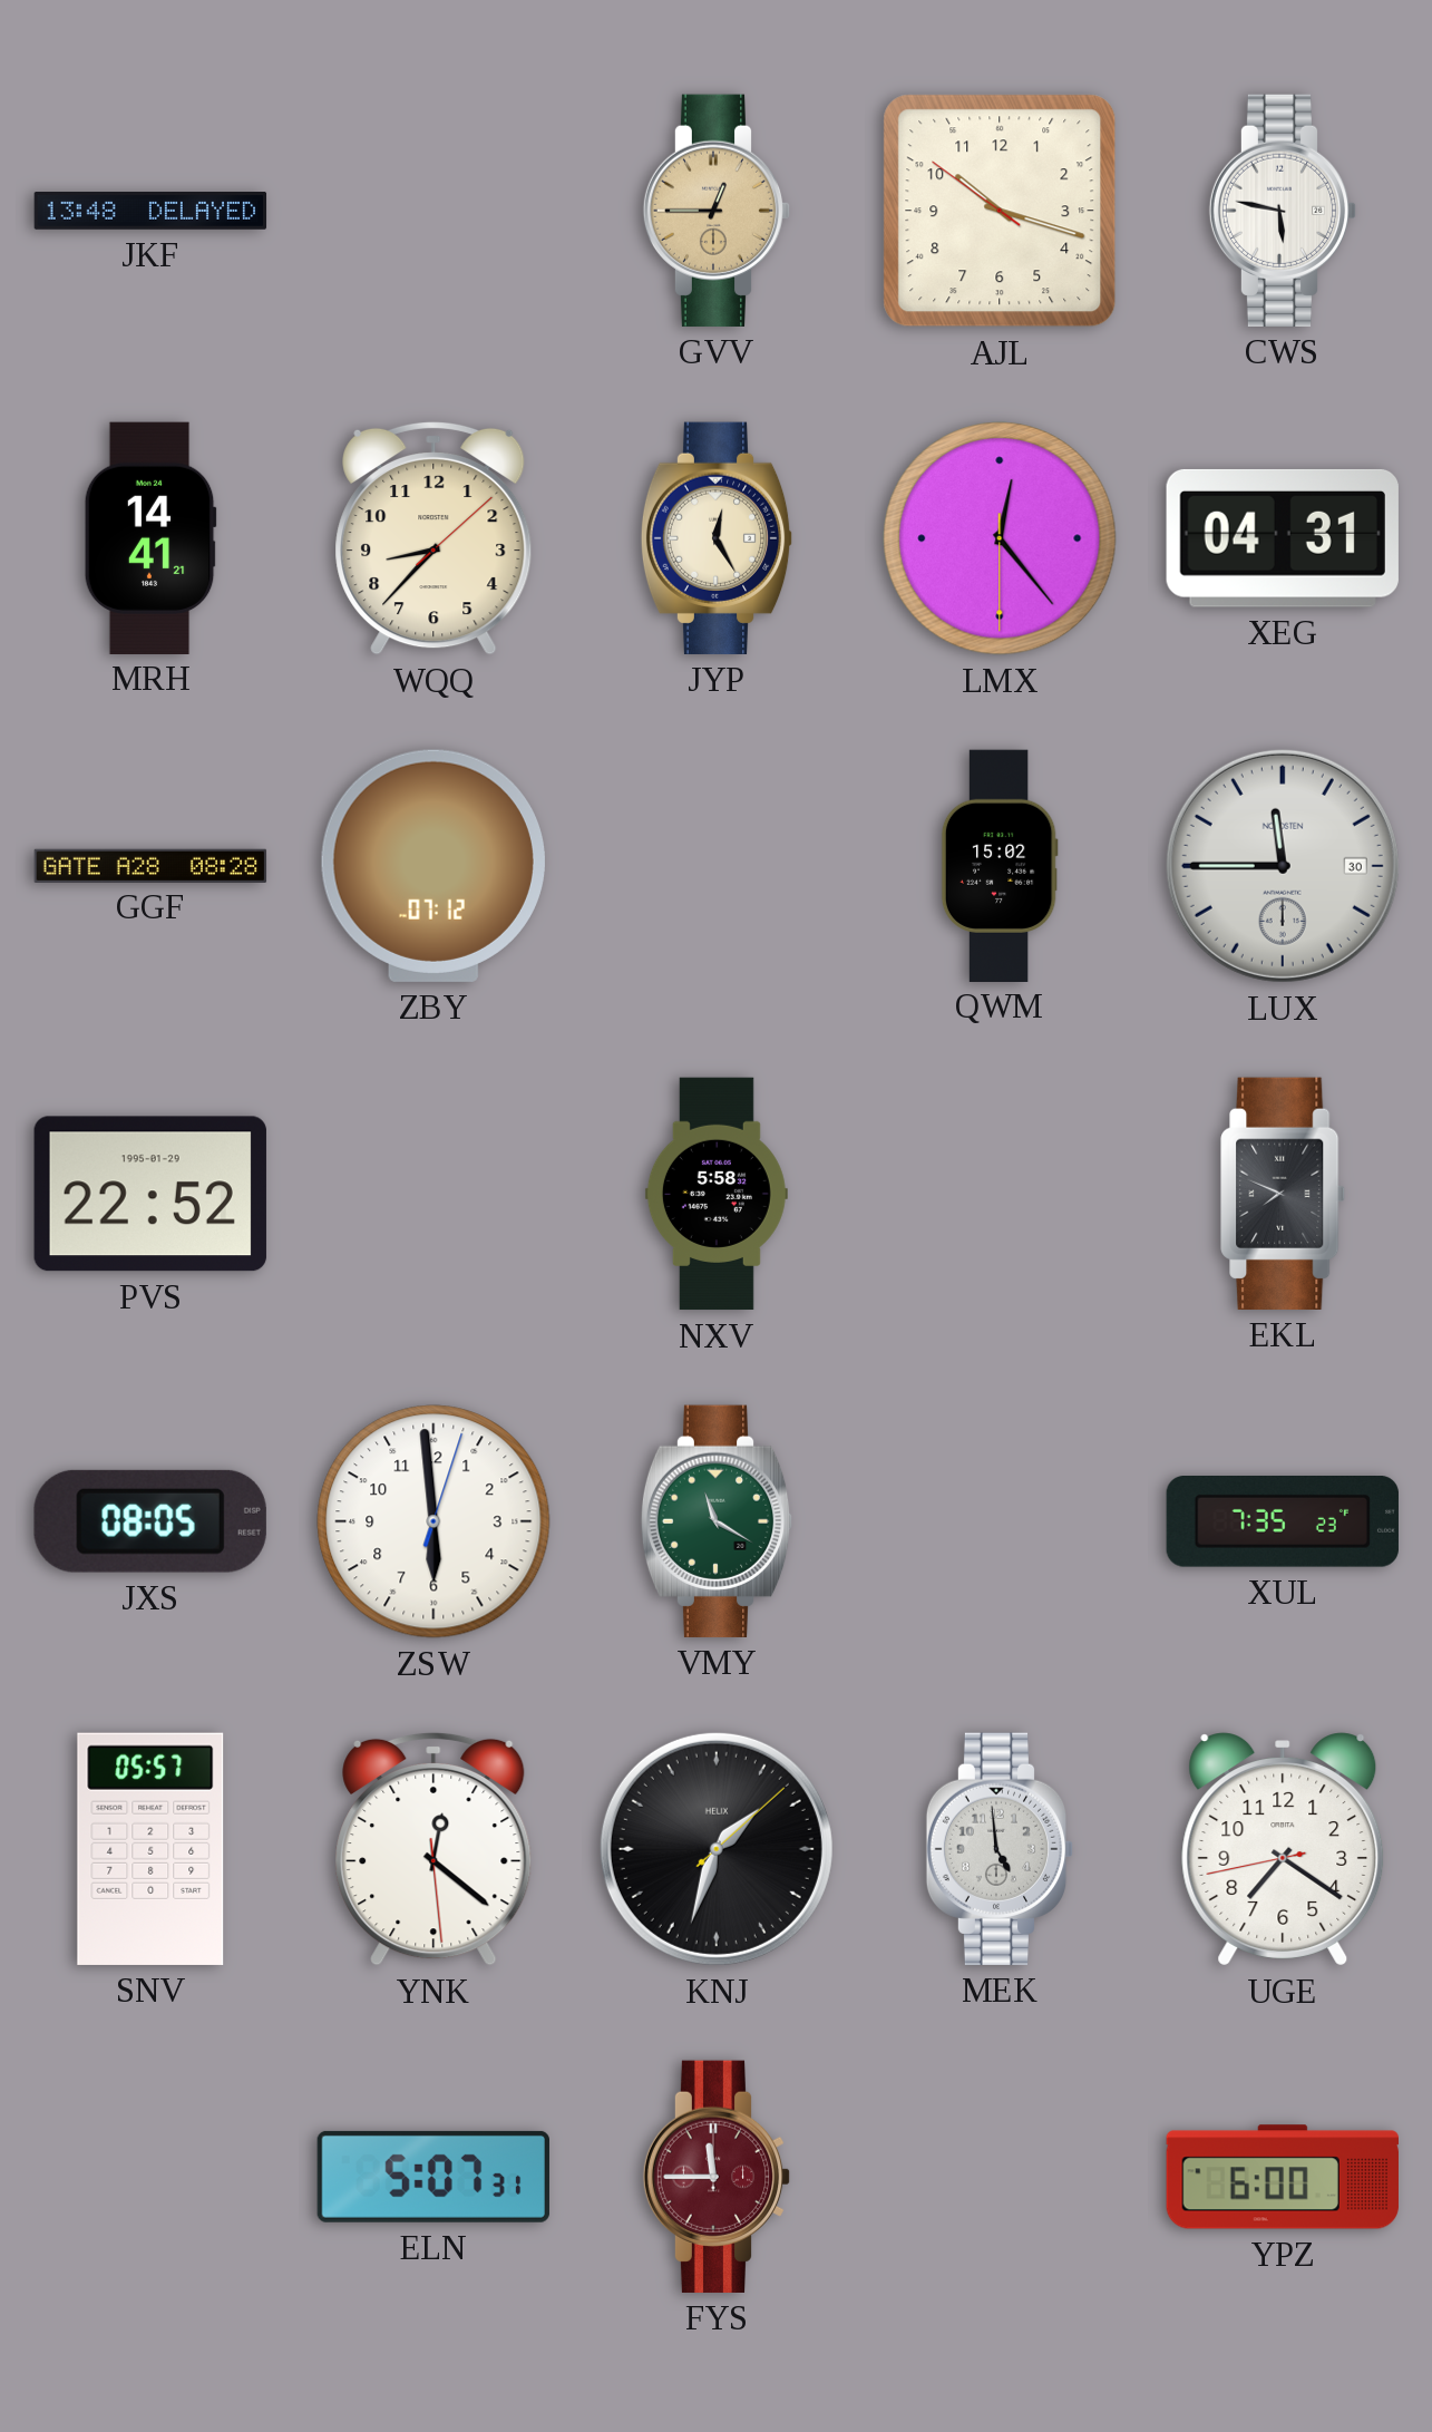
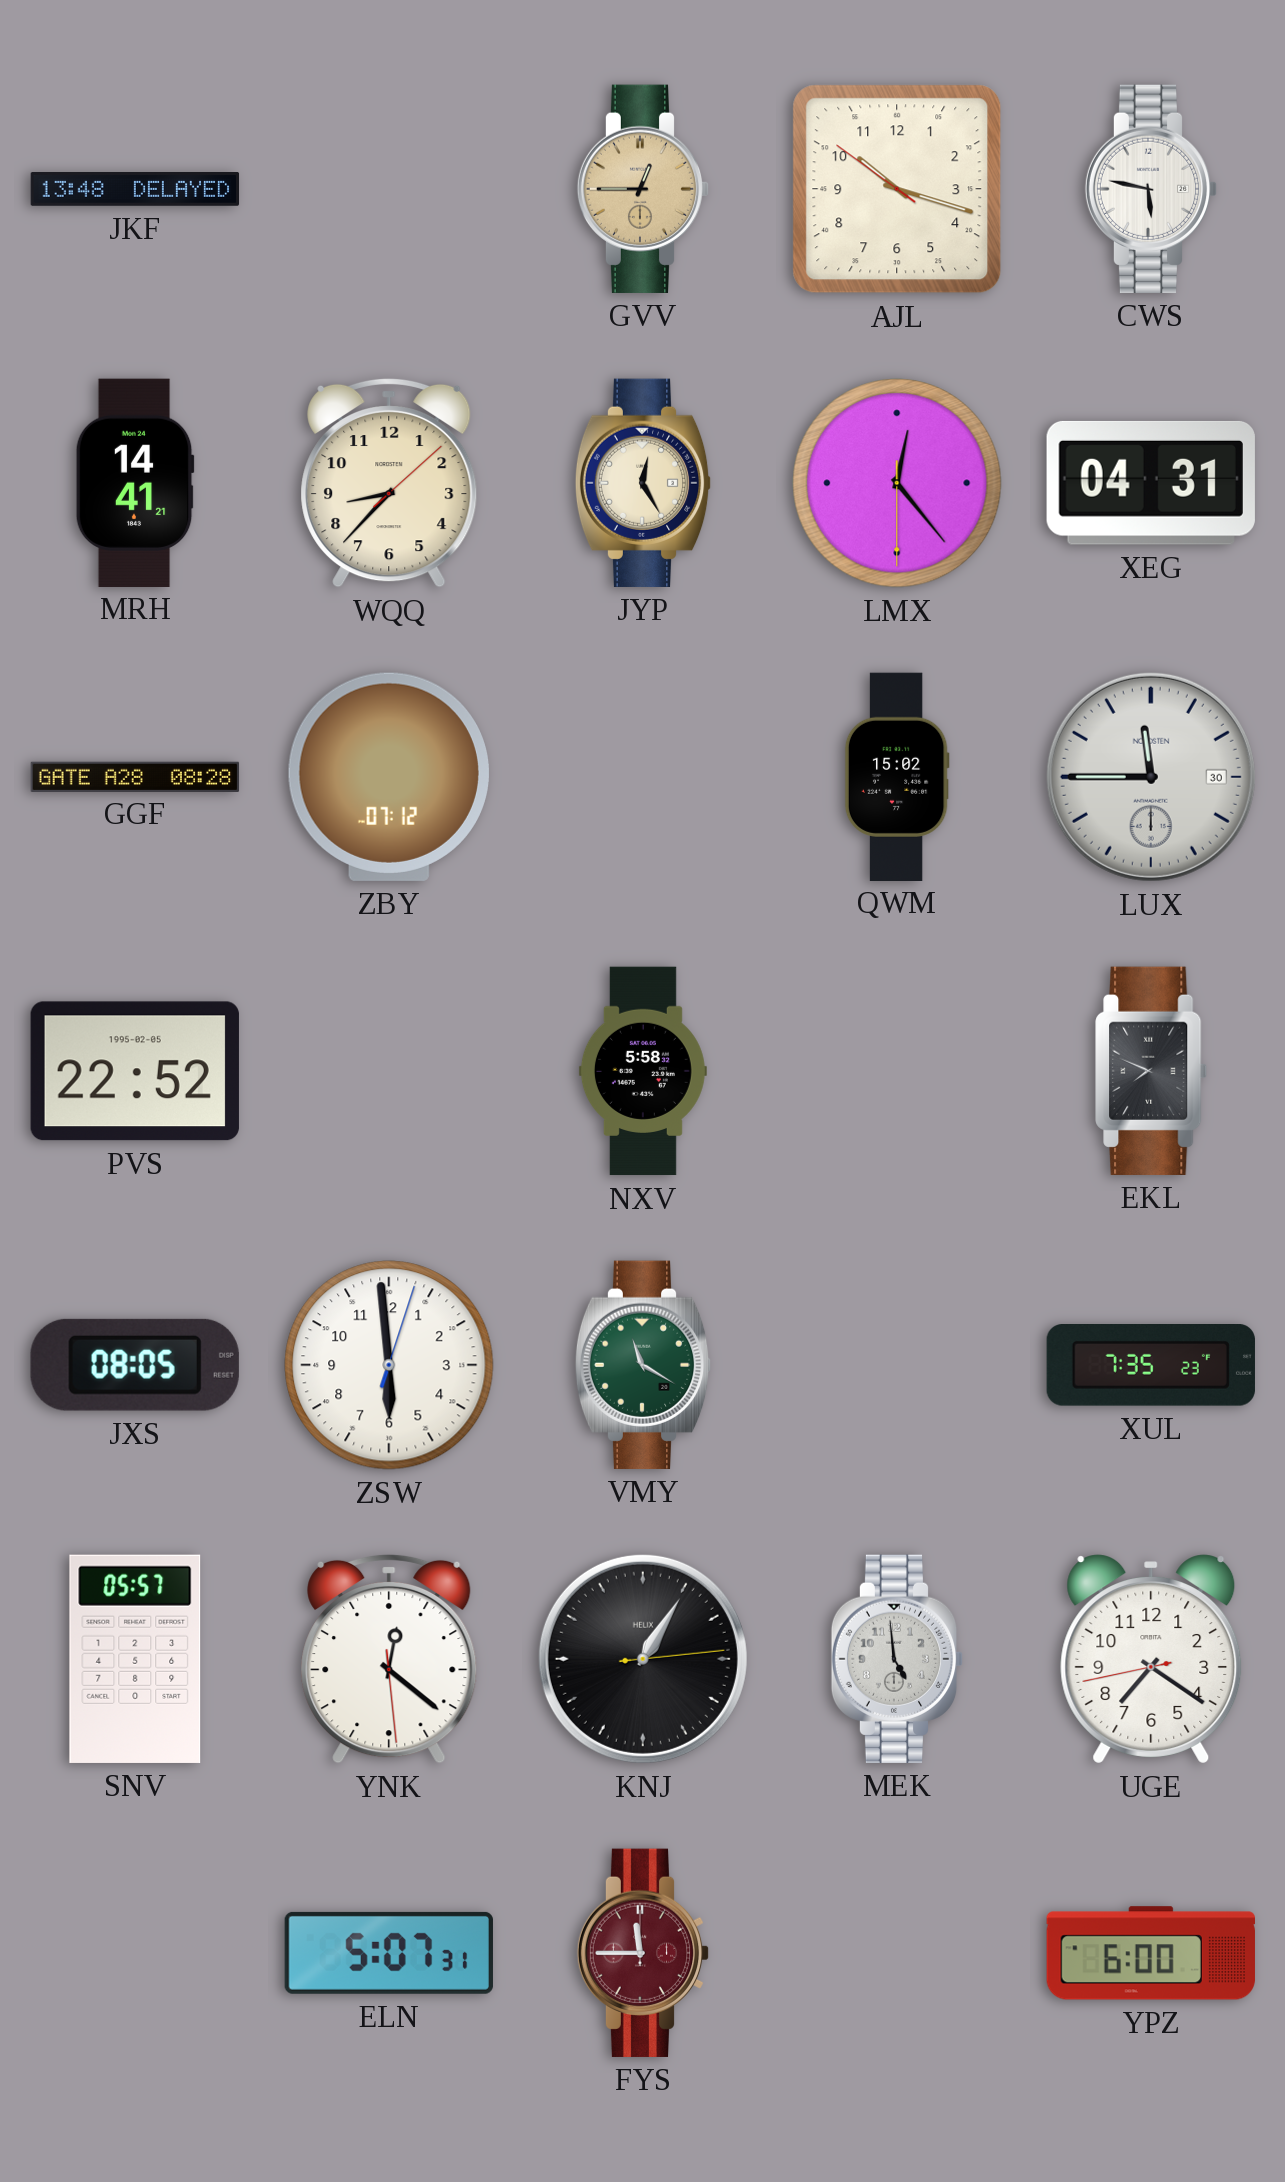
PVS date: 1995-01-29 -> 1995-02-05 (135, 1071)
KNJ: 1:33 -> 1:05 (643, 1659)
